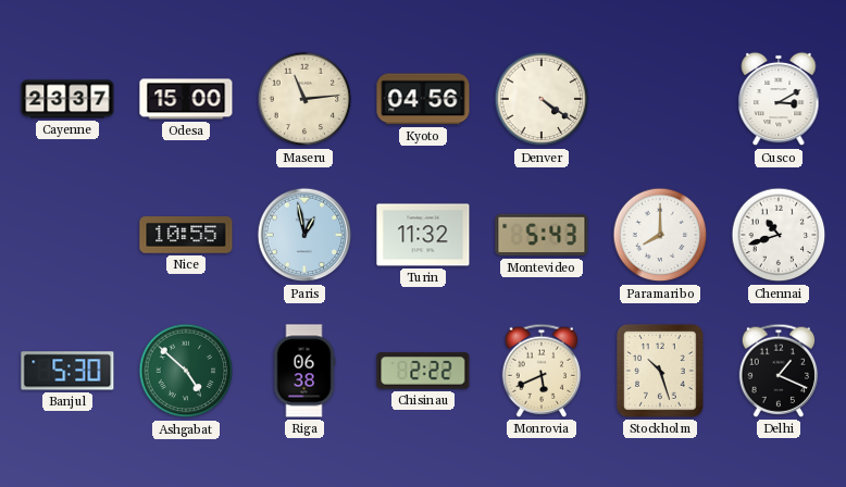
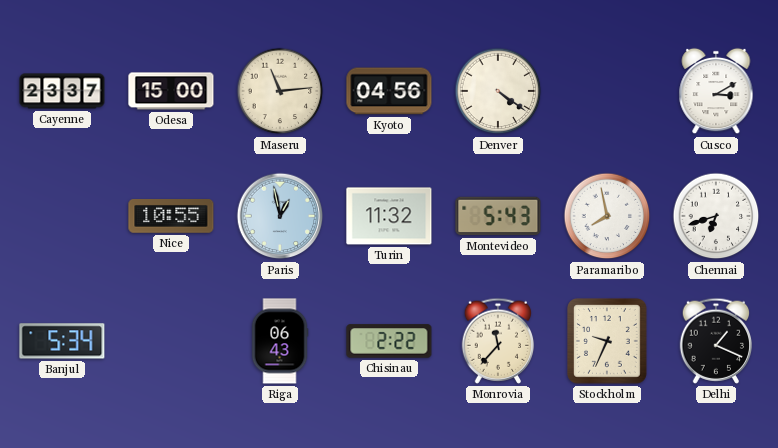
Paramaribo: 8:00 -> 7:58 (607, 216)
Chennai: 10:42 -> 6:42 (716, 216)
Banjul: 5:30 -> 5:34 (62, 341)
Ashgabat: 4:52 -> none (186, 371)
Riga: 06:38 -> 06:43 (280, 341)
Monrovia: 5:41 -> 11:37 (498, 341)
Stockholm: 10:27 -> 9:34 (608, 342)
